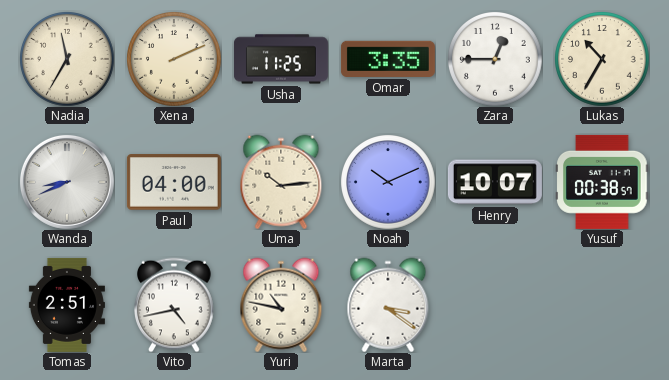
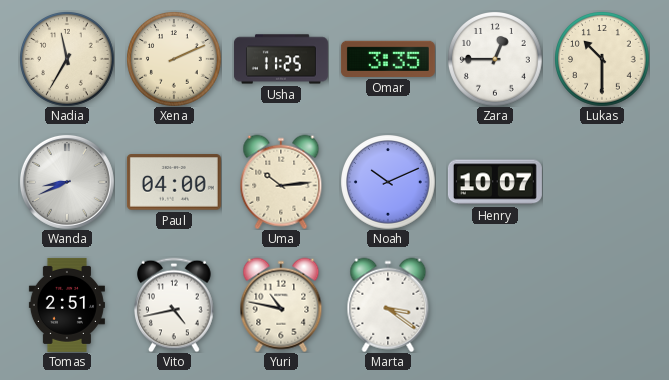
Lukas: 10:35 -> 10:30 (602, 59)
Yusuf: 00:38 -> none (602, 182)
